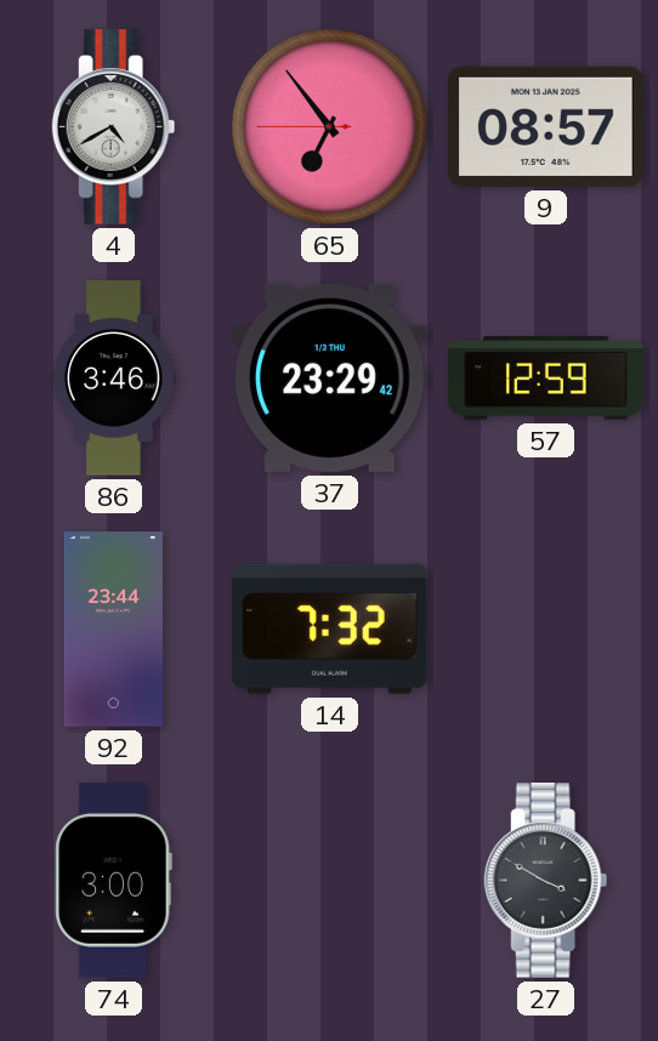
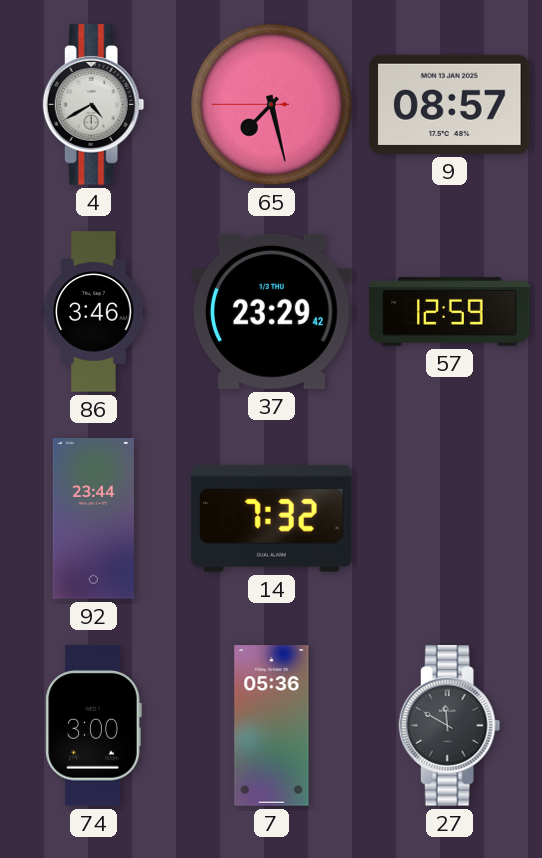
65: 6:53 -> 7:27 (272, 105)
7: none -> 05:36 (272, 726)
27: 3:50 -> 11:50 (450, 726)
